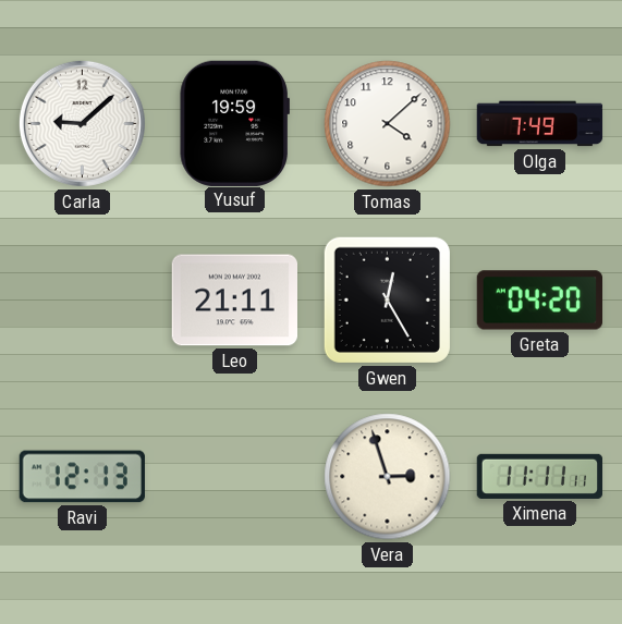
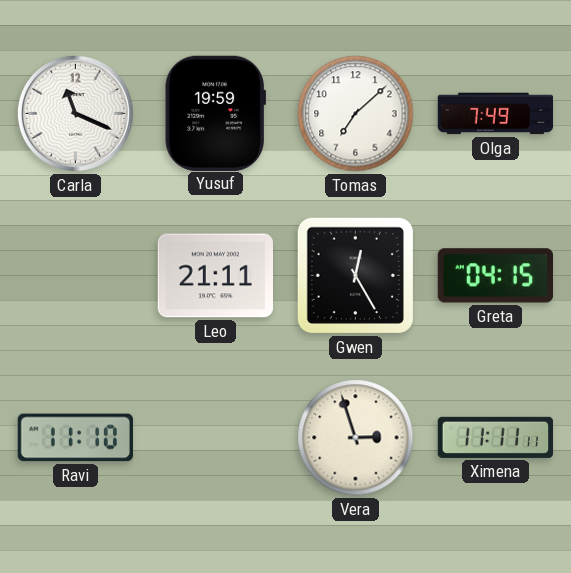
Carla: 9:08 -> 11:19 (75, 113)
Tomas: 4:08 -> 7:08 (356, 114)
Greta: 04:20 -> 04:15 (495, 276)
Ravi: 12:13 -> 11:10 (75, 438)
